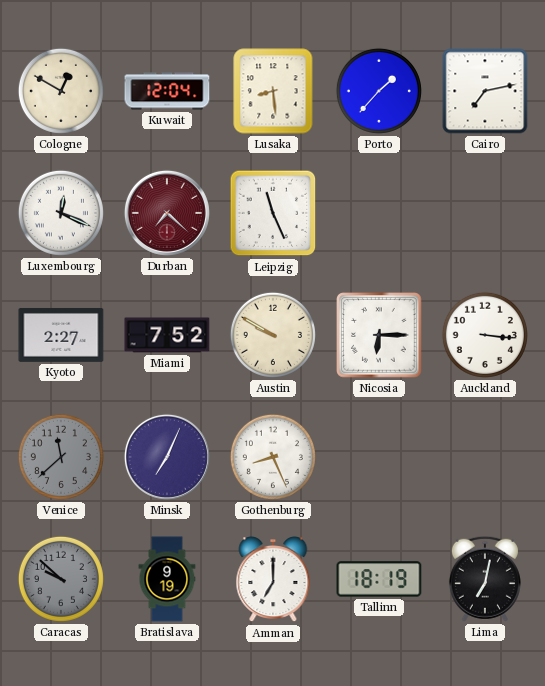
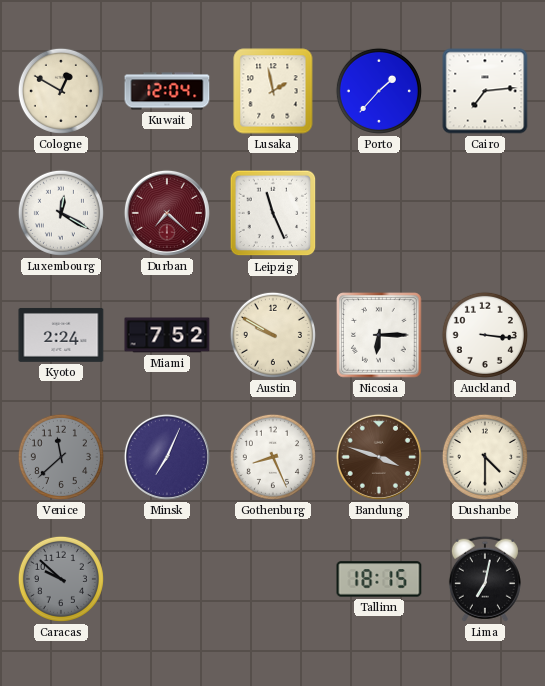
Lusaka: 8:29 -> 1:58 (273, 91)
Cairo: 7:13 -> 7:14 (485, 91)
Luxembourg: 12:19 -> 12:20 (61, 213)
Kyoto: 2:27 -> 2:24 (61, 335)
Bandung: none -> 3:48 (379, 457)
Dushanbe: none -> 4:30 (485, 457)
Bratislava: 9:19 -> none (167, 579)
Amman: 7:00 -> none (273, 580)
Tallinn: 18:19 -> 18:15 (379, 579)
